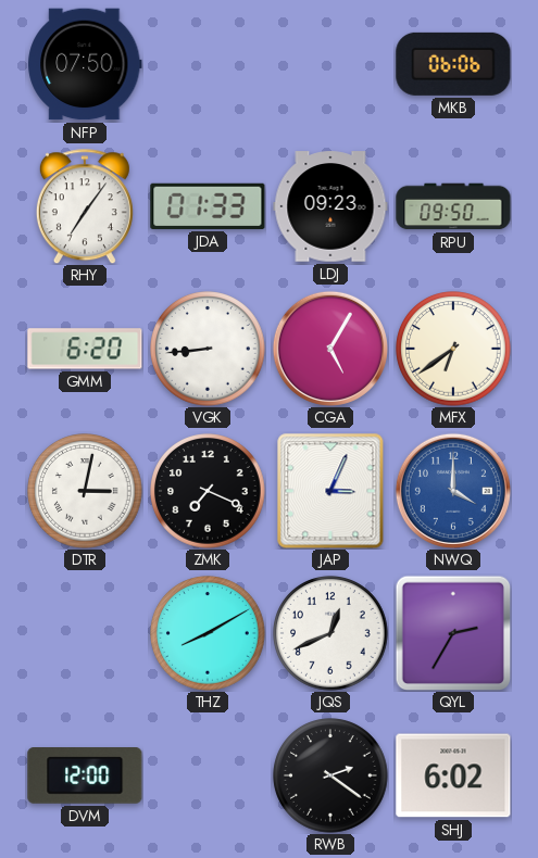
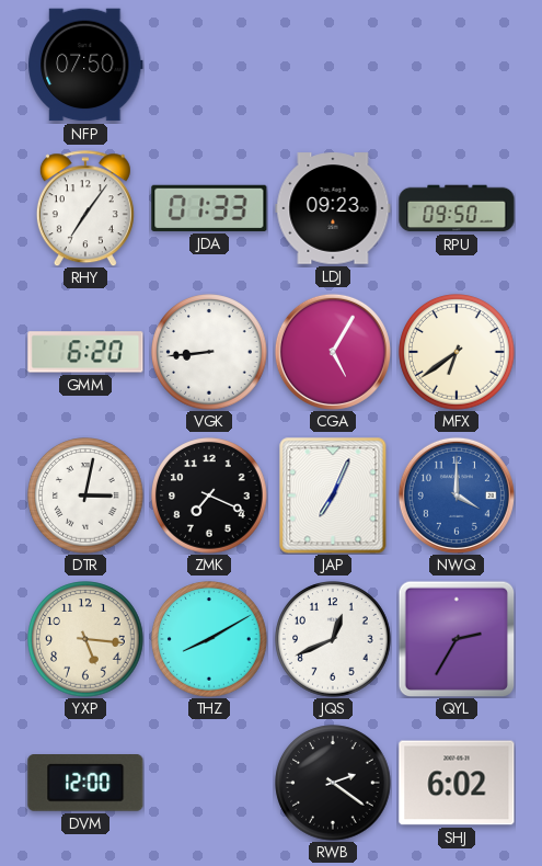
MKB: 06:06 -> none (453, 64)
JAP: 3:04 -> 7:04 (333, 495)
YXP: none -> 5:16 (85, 639)
